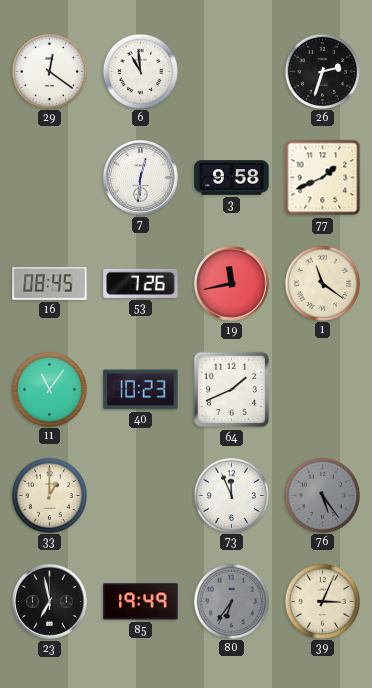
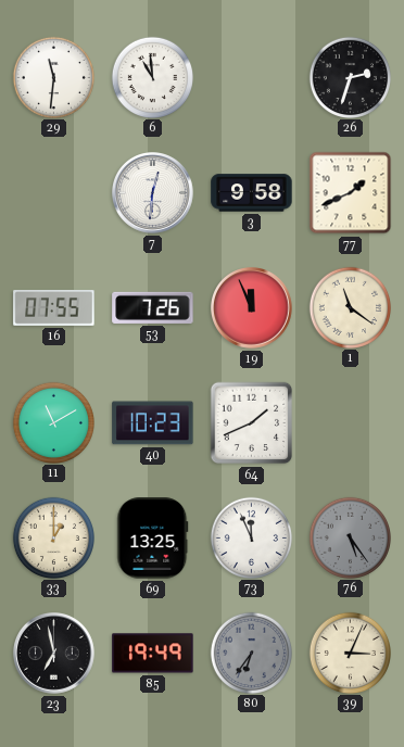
29: 12:21 -> 11:31 (53, 77)
16: 08:45 -> 07:55 (54, 308)
19: 11:43 -> 11:56 (252, 308)
11: 11:06 -> 11:10 (53, 422)
69: none -> 13:25 (153, 539)
